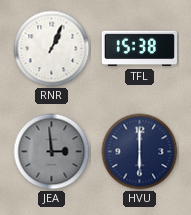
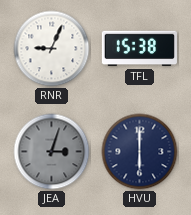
RNR: 1:04 -> 9:04 (52, 49)
JEA: 2:59 -> 3:03 (52, 152)
